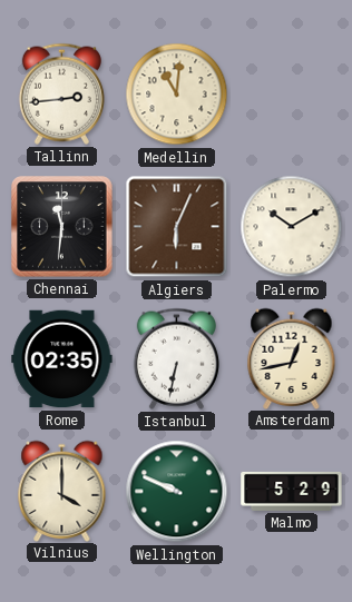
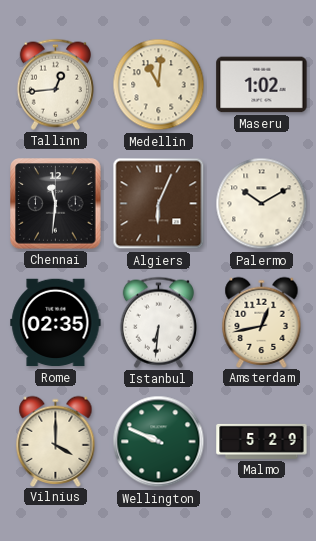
Tallinn: 2:44 -> 12:44 (55, 84)
Maseru: none -> 1:02 (262, 85)
Istanbul: 6:32 -> 6:31 (158, 322)
